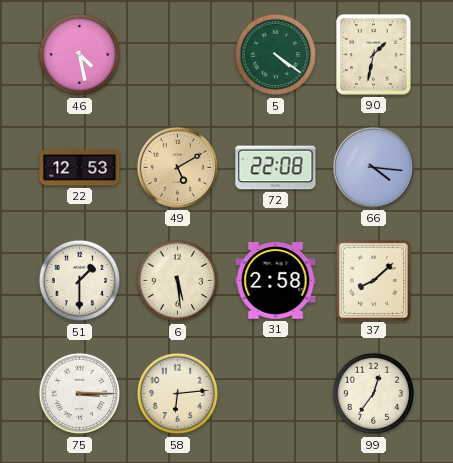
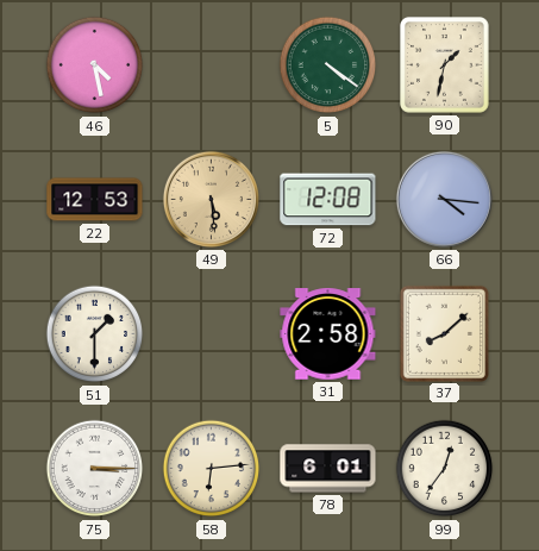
49: 5:10 -> 5:29 (211, 199)
72: 22:08 -> 12:08 (328, 200)
6: 5:29 -> none (178, 281)
78: none -> 6:01 (328, 469)
